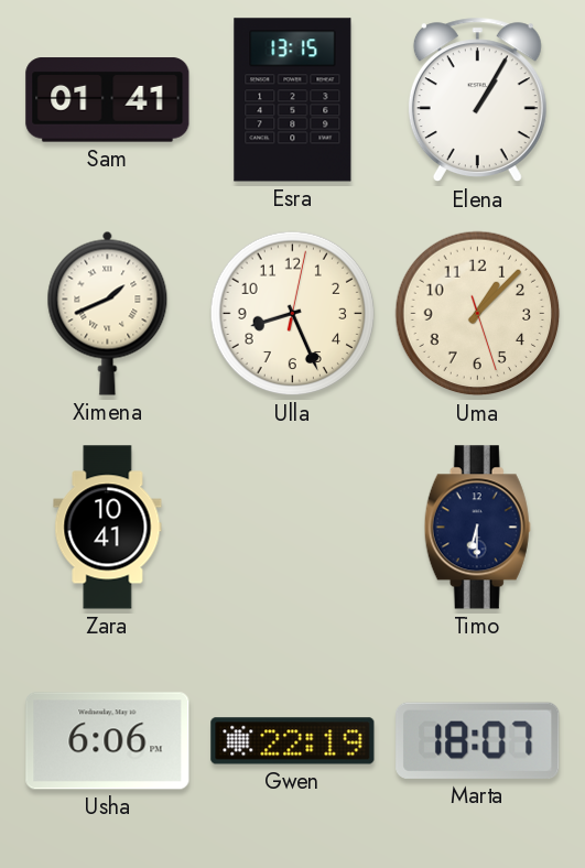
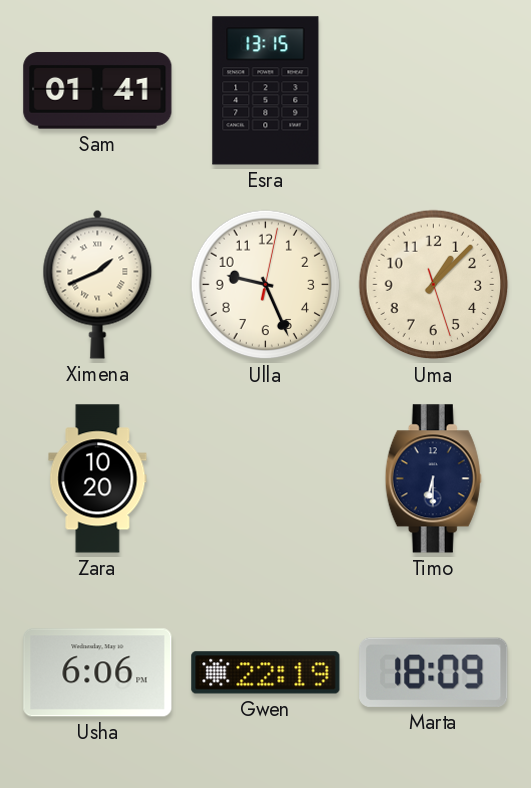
Elena: 1:05 -> none (477, 100)
Ulla: 8:26 -> 9:26 (266, 285)
Zara: 10:41 -> 10:20 (98, 479)
Marta: 18:07 -> 18:09 (434, 672)
